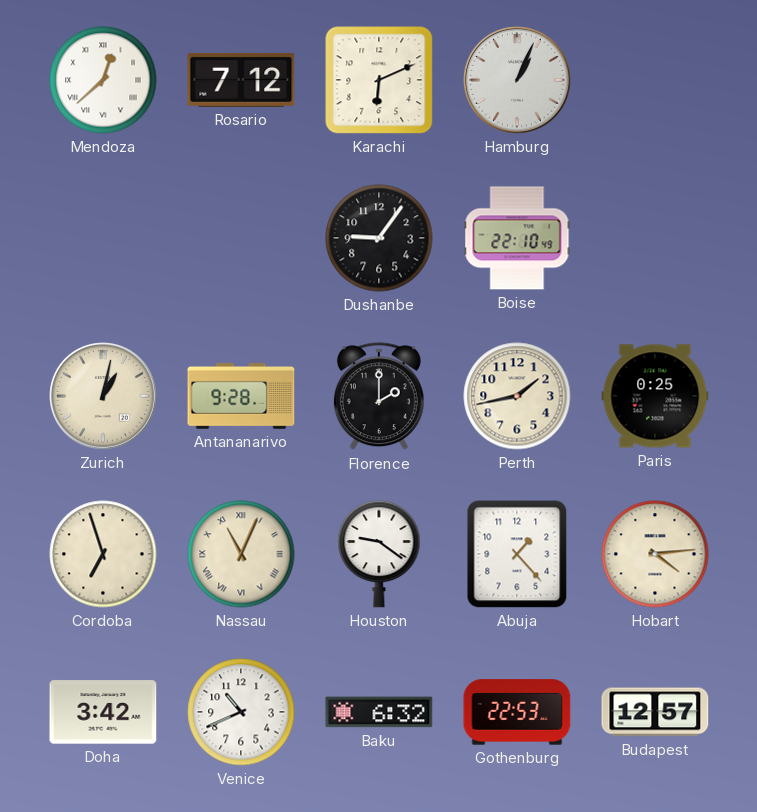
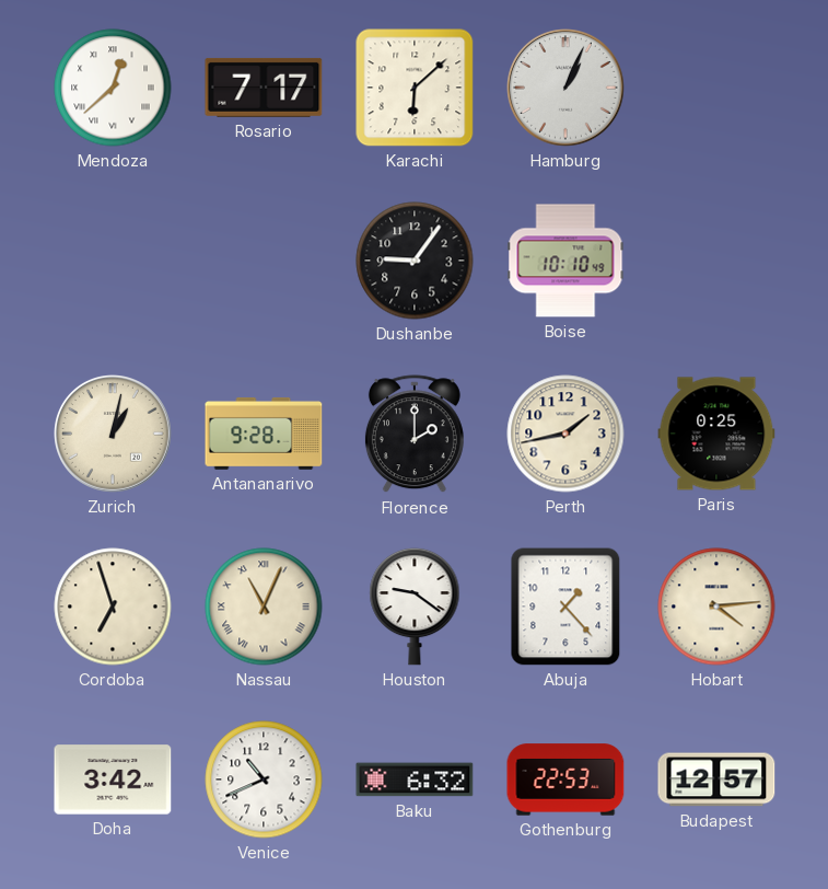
Rosario: 7:12 -> 7:17 (264, 88)
Karachi: 6:11 -> 6:08 (415, 88)
Boise: 22:10 -> 10:10 (565, 261)
